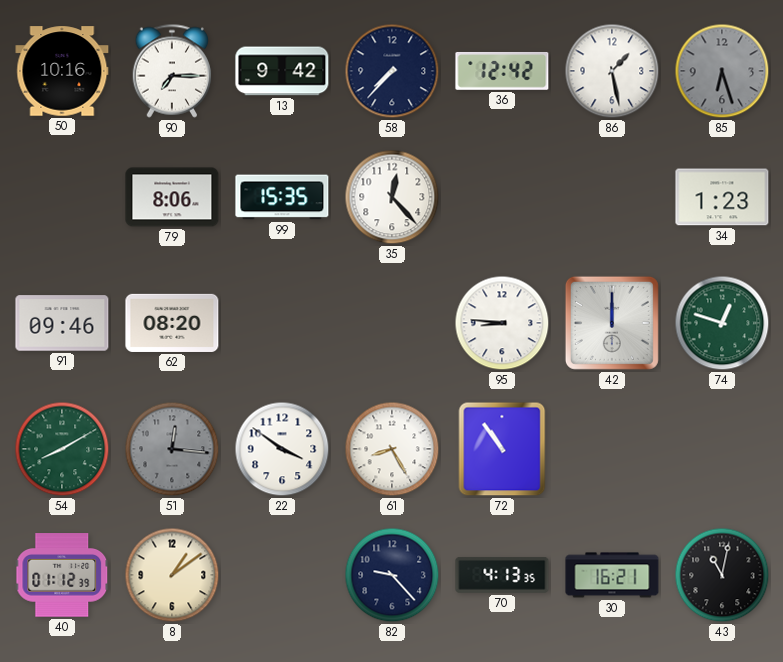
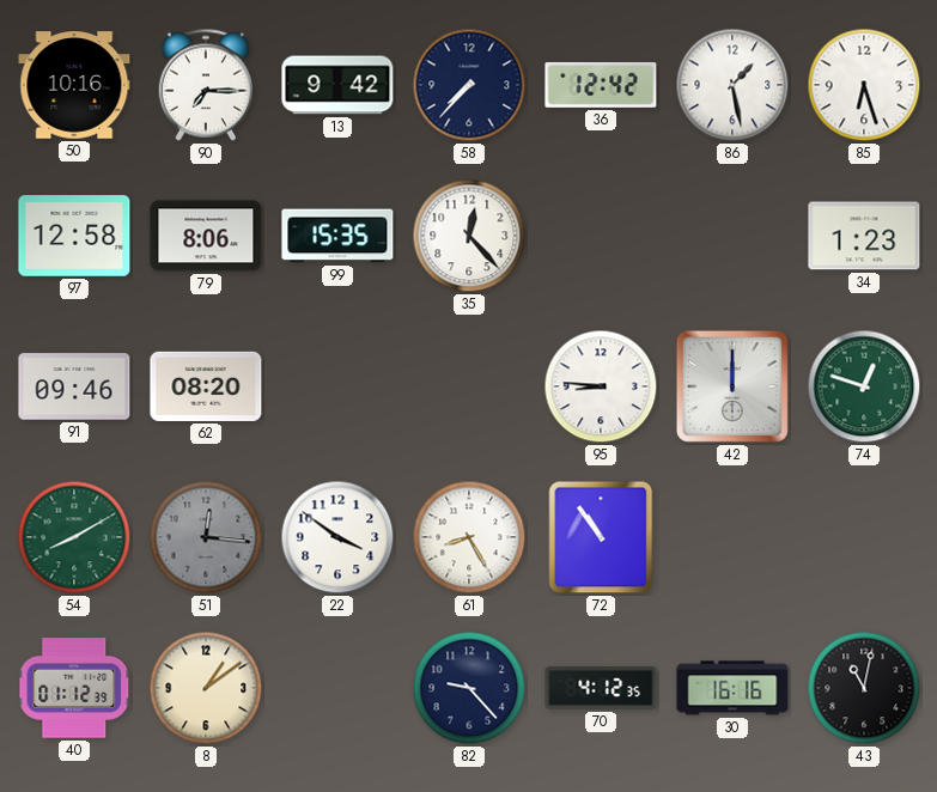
85 dial: grey -> white (864, 85)
97: none -> 12:58 (74, 236)
70: 4:13 -> 4:12 (601, 689)
30: 16:21 -> 16:16 (732, 688)
